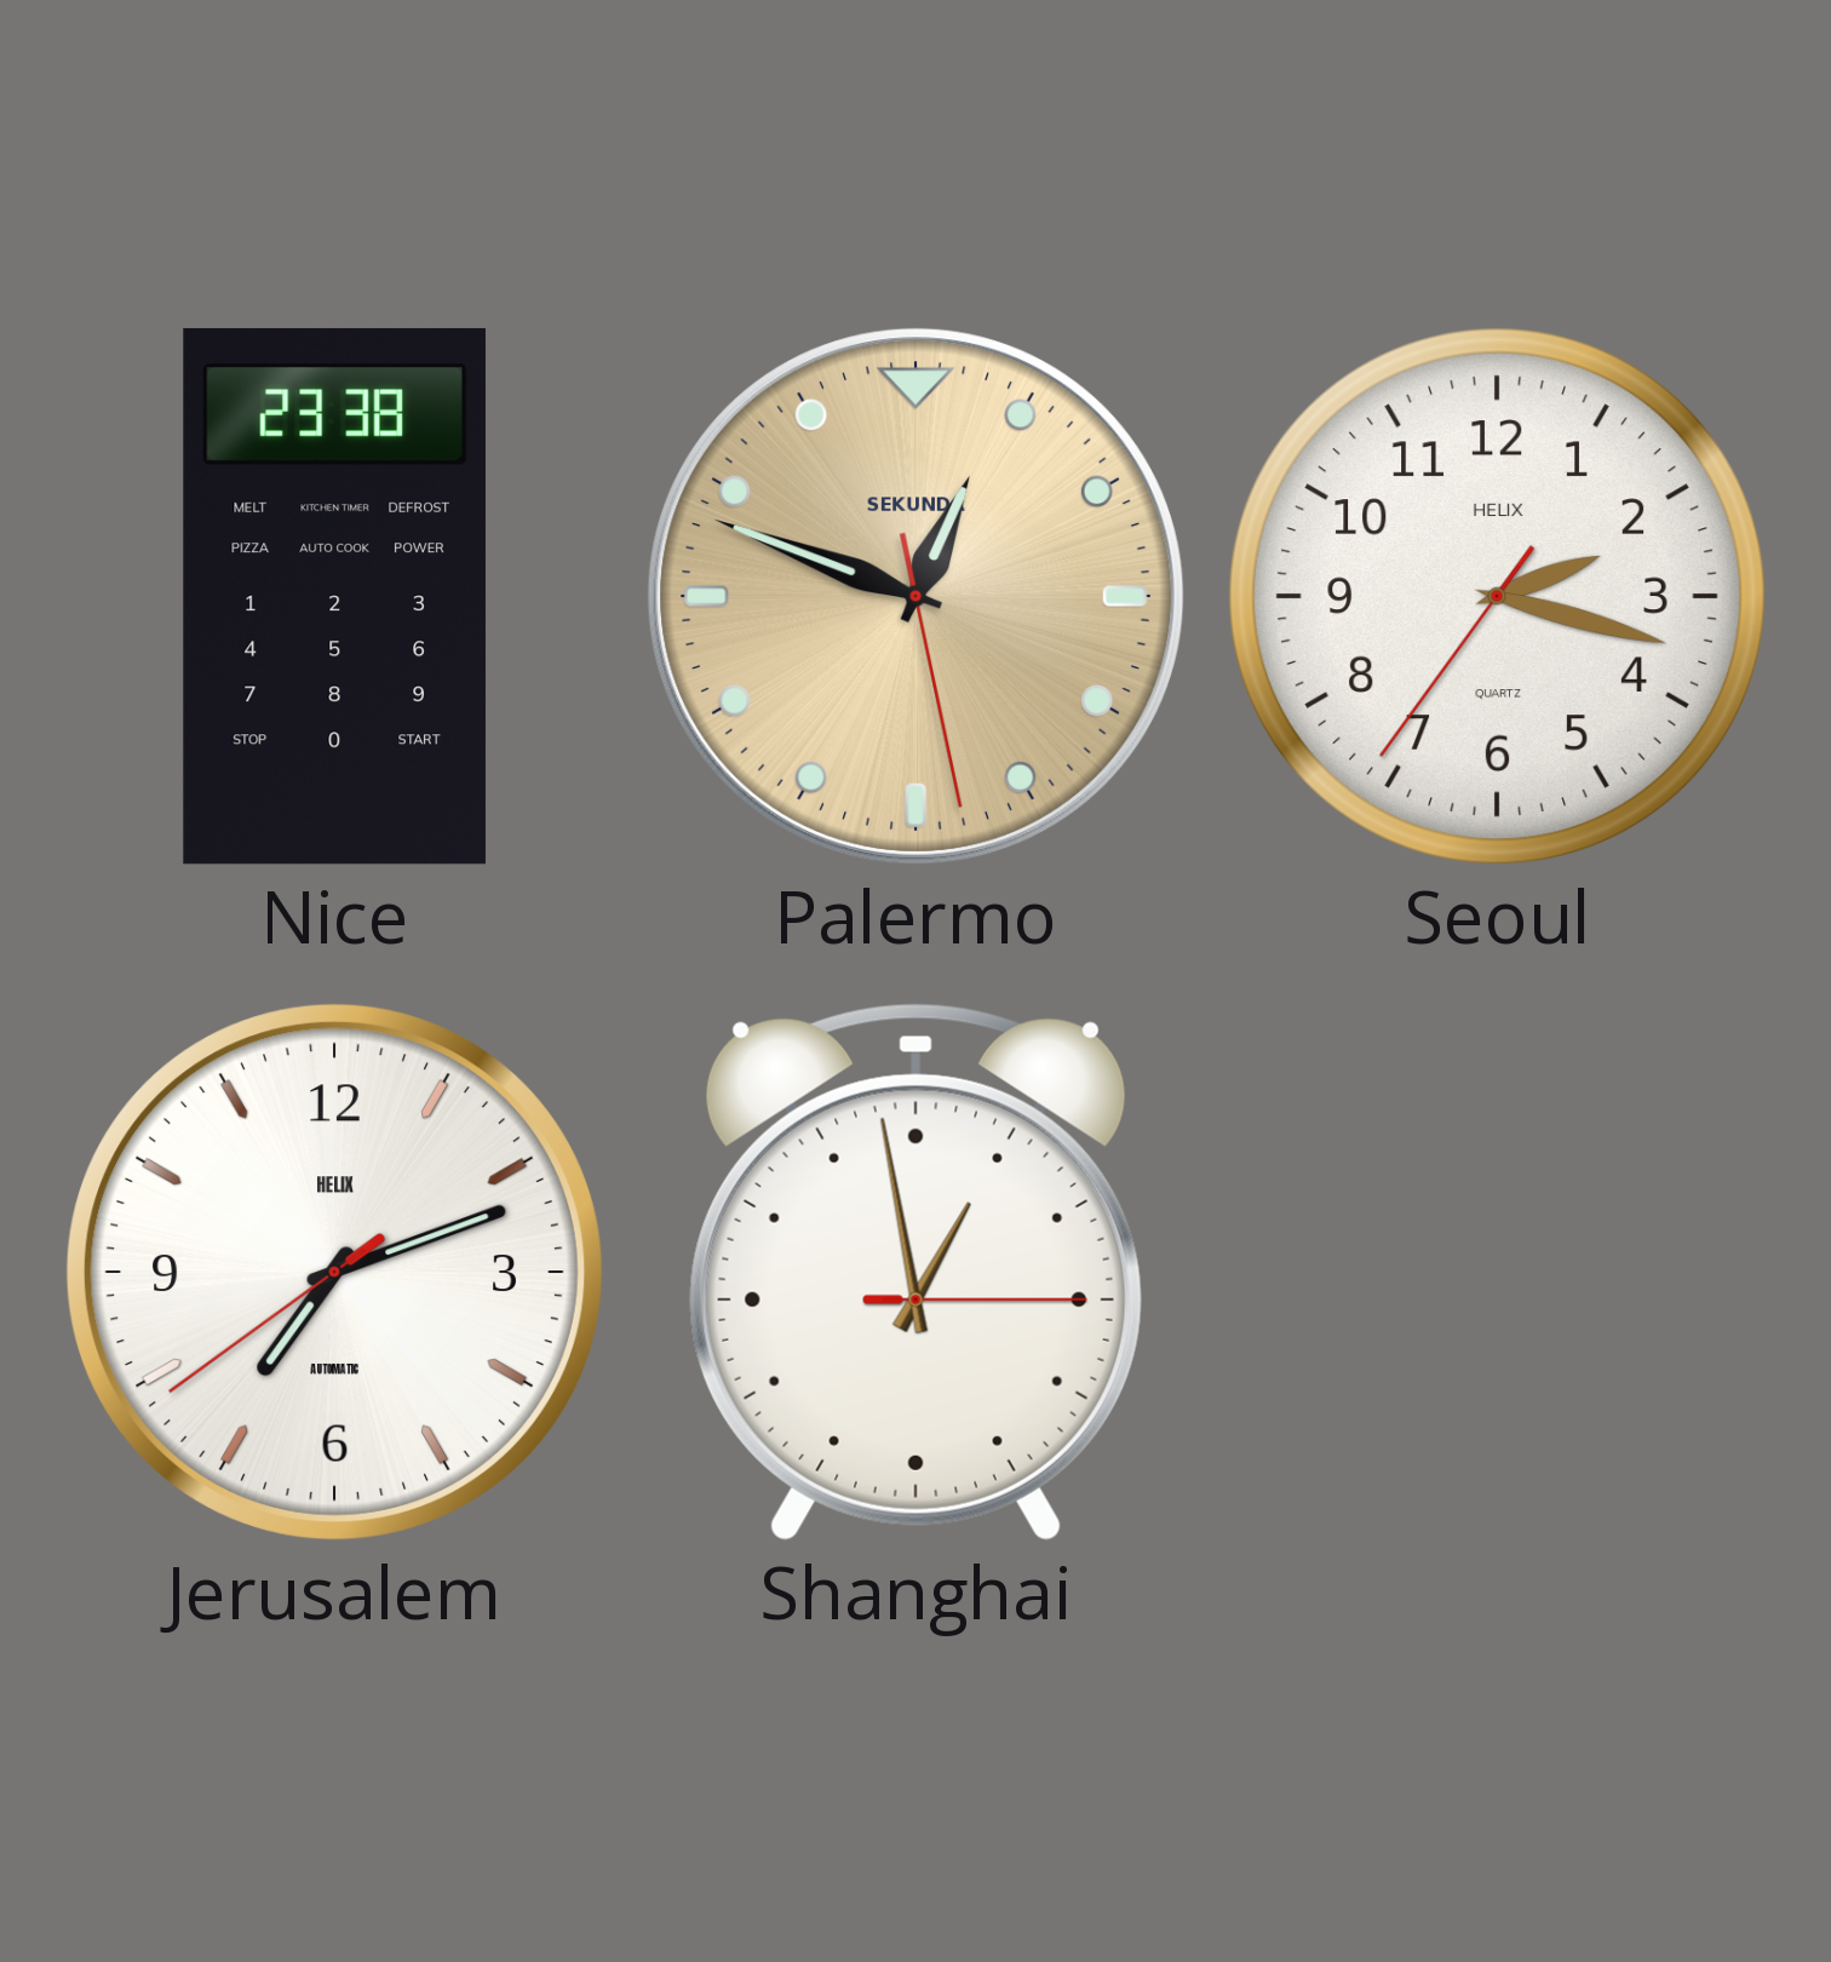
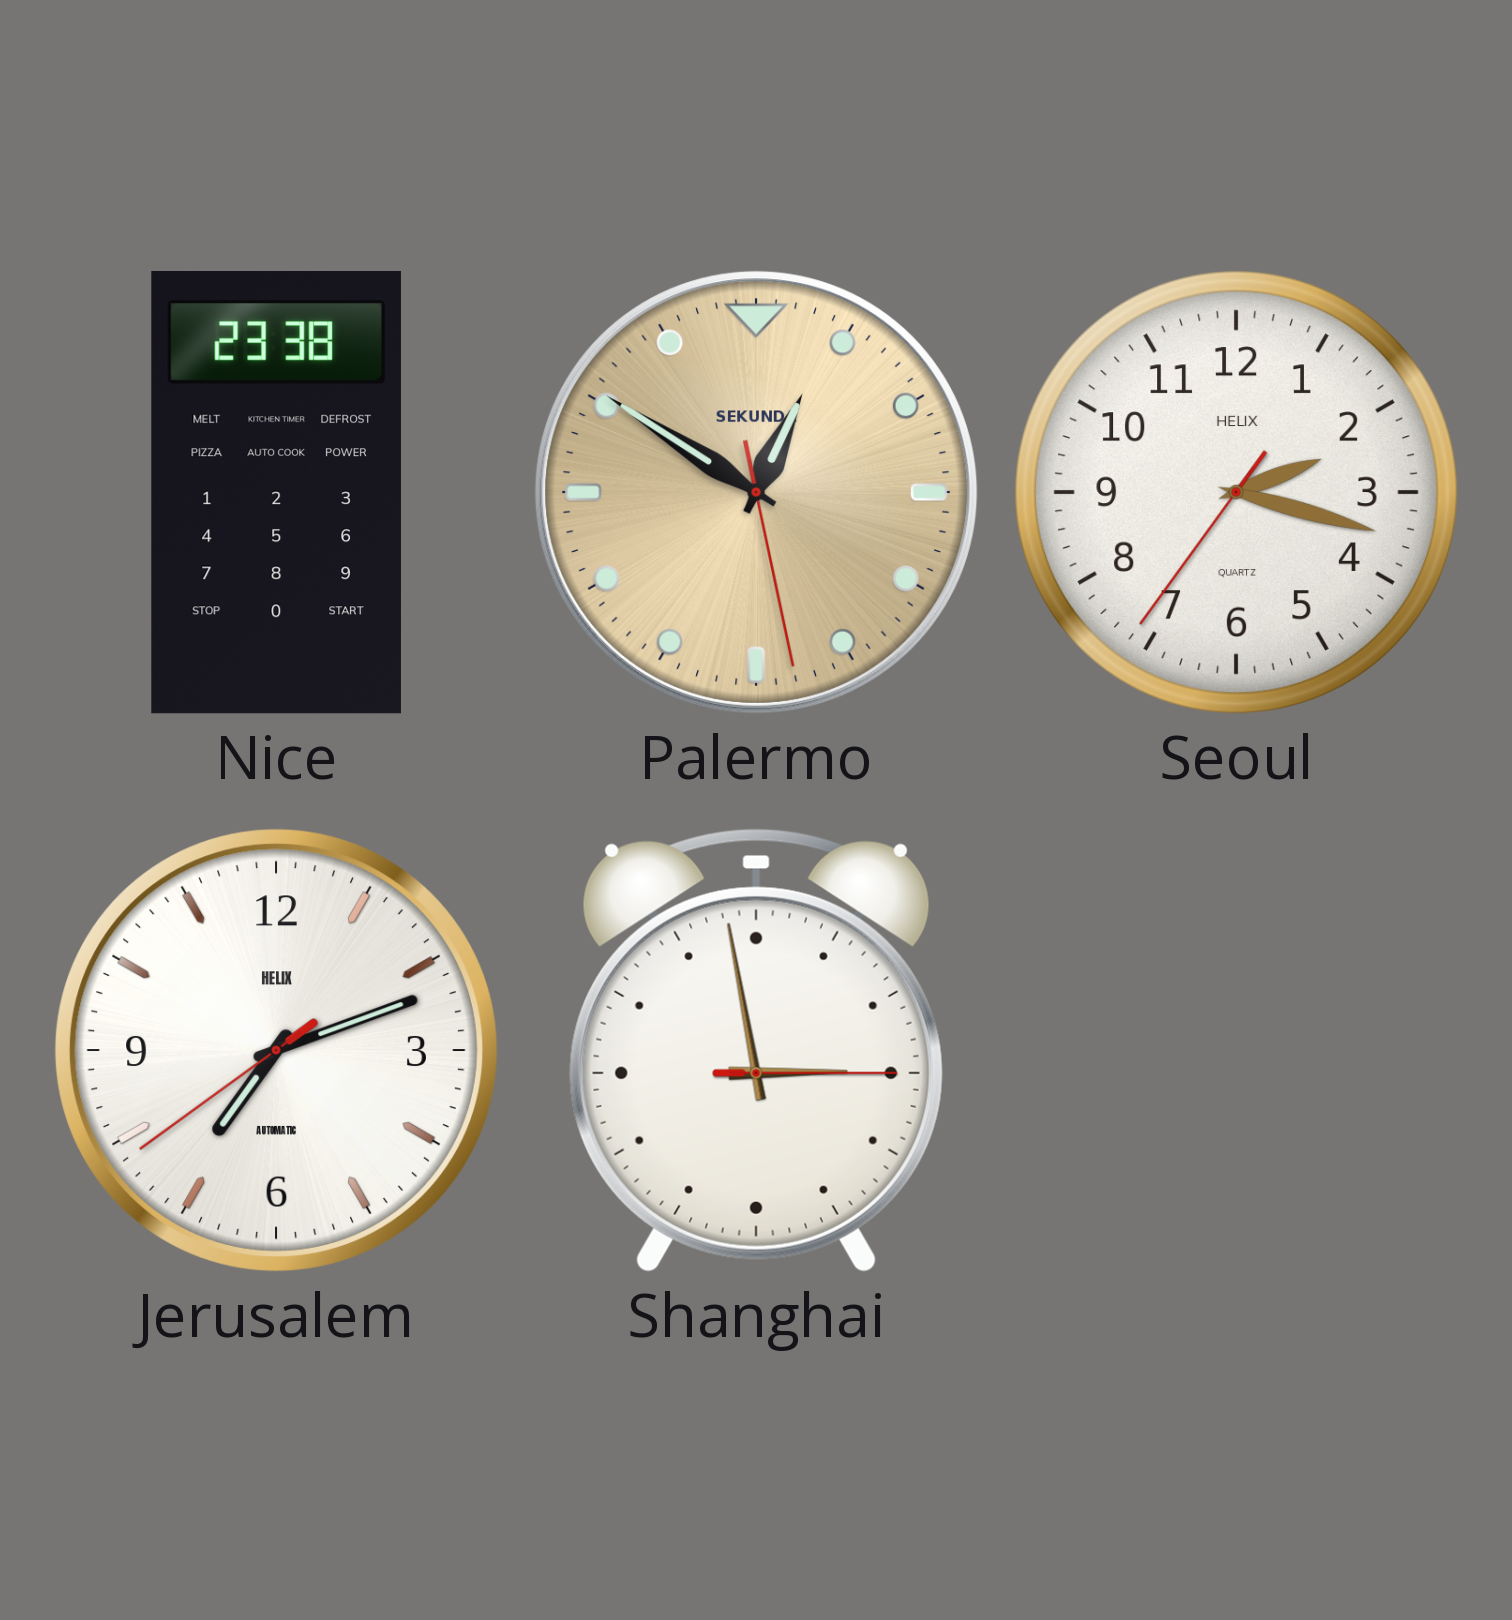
Palermo: 12:48 -> 12:50 (756, 492)
Shanghai: 12:58 -> 2:58 (756, 1050)
